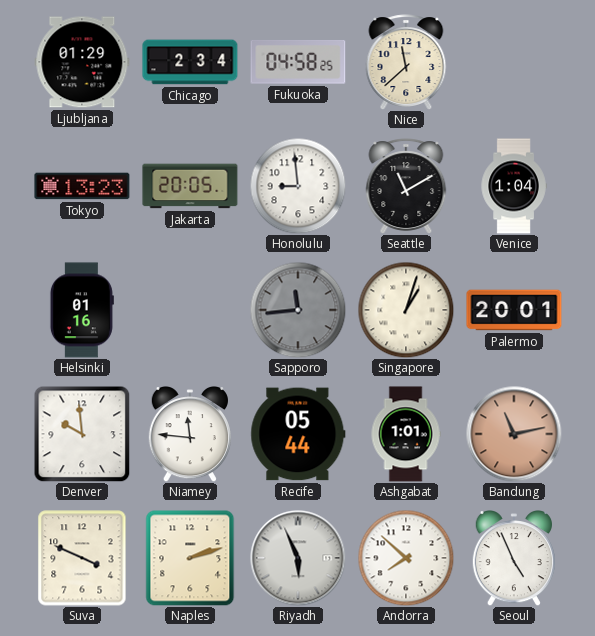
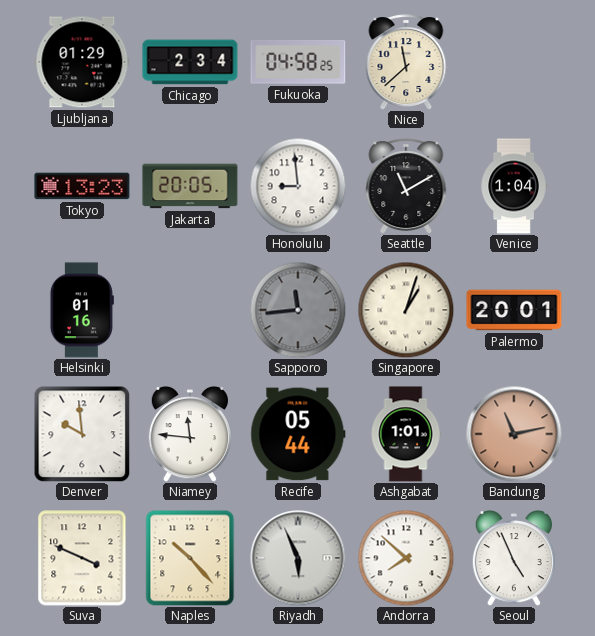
Naples: 2:12 -> 10:23 (190, 558)
